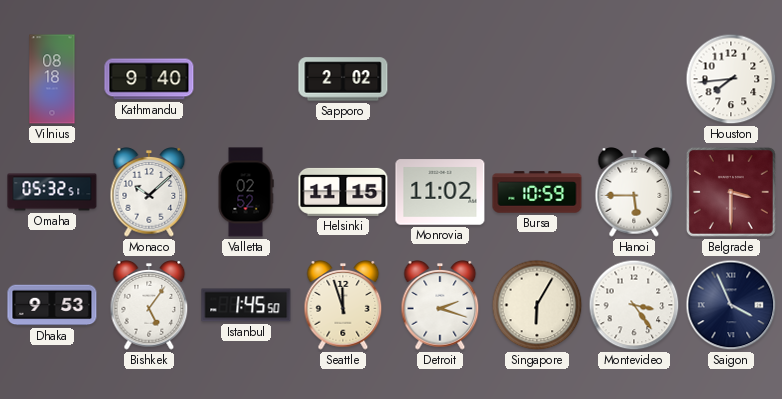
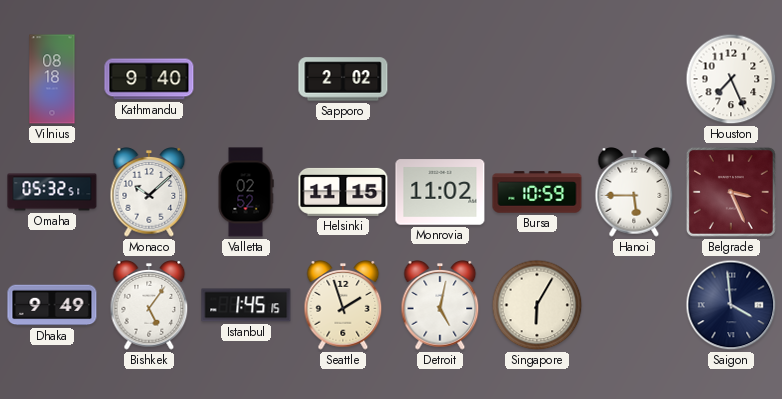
Houston: 7:44 -> 7:26 (731, 79)
Belgrade: 3:30 -> 3:26 (731, 192)
Dhaka: 9:53 -> 9:49 (52, 305)
Istanbul: 1:45:50 -> 1:45:15 (246, 305)
Seattle: 11:57 -> 1:57 (343, 305)
Detroit: 2:18 -> 5:02 (440, 305)
Montevideo: 3:24 -> none (634, 305)
Saigon: 3:56 -> 3:59 (731, 305)
